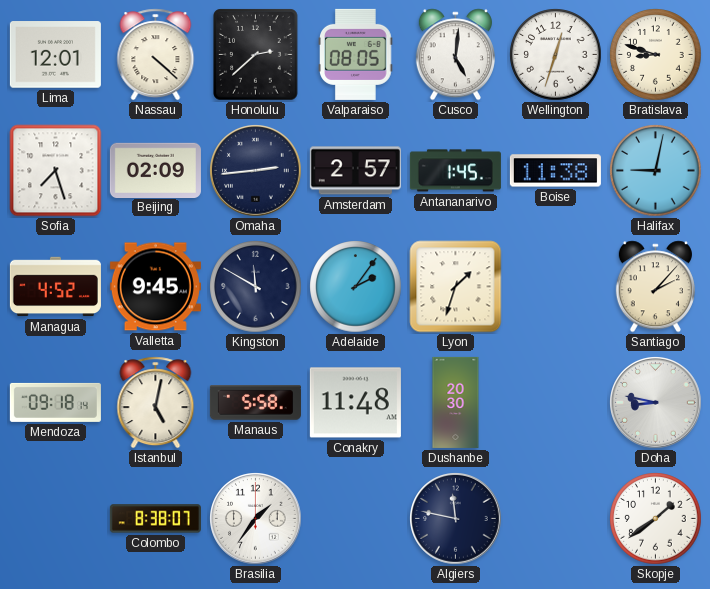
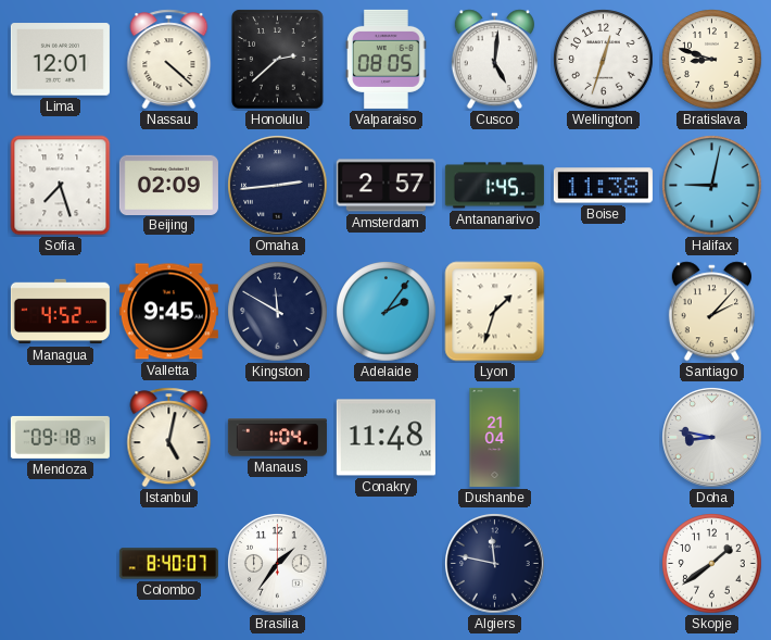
Manaus: 5:58 -> 1:04 (277, 438)
Dushanbe: 20:30 -> 21:04 (495, 437)
Colombo: 8:38 -> 8:40 (168, 564)
